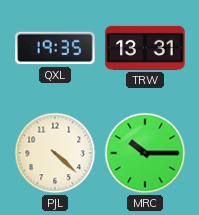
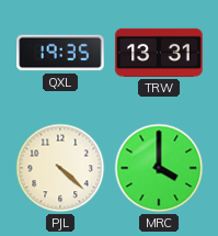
MRC: 10:15 -> 4:00 (159, 168)
